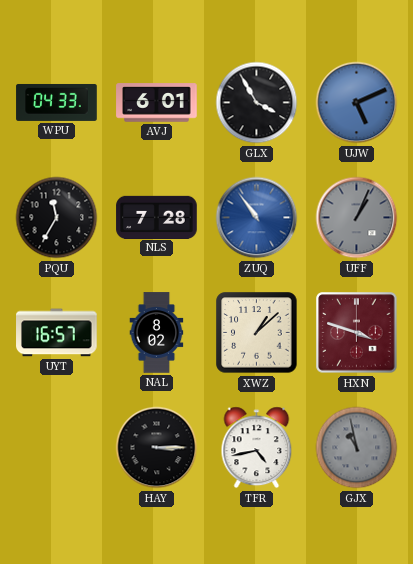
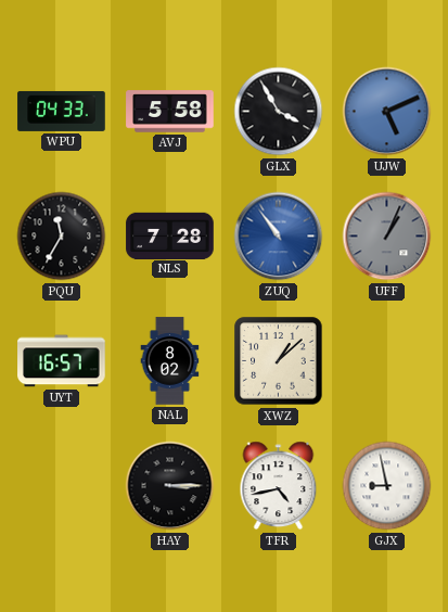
AVJ: 6:01 -> 5:58 (170, 112)
HXN: 3:48 -> none (357, 333)
GJX: 10:58 -> 8:58 (387, 486)
GJX dial: grey -> white (387, 486)
